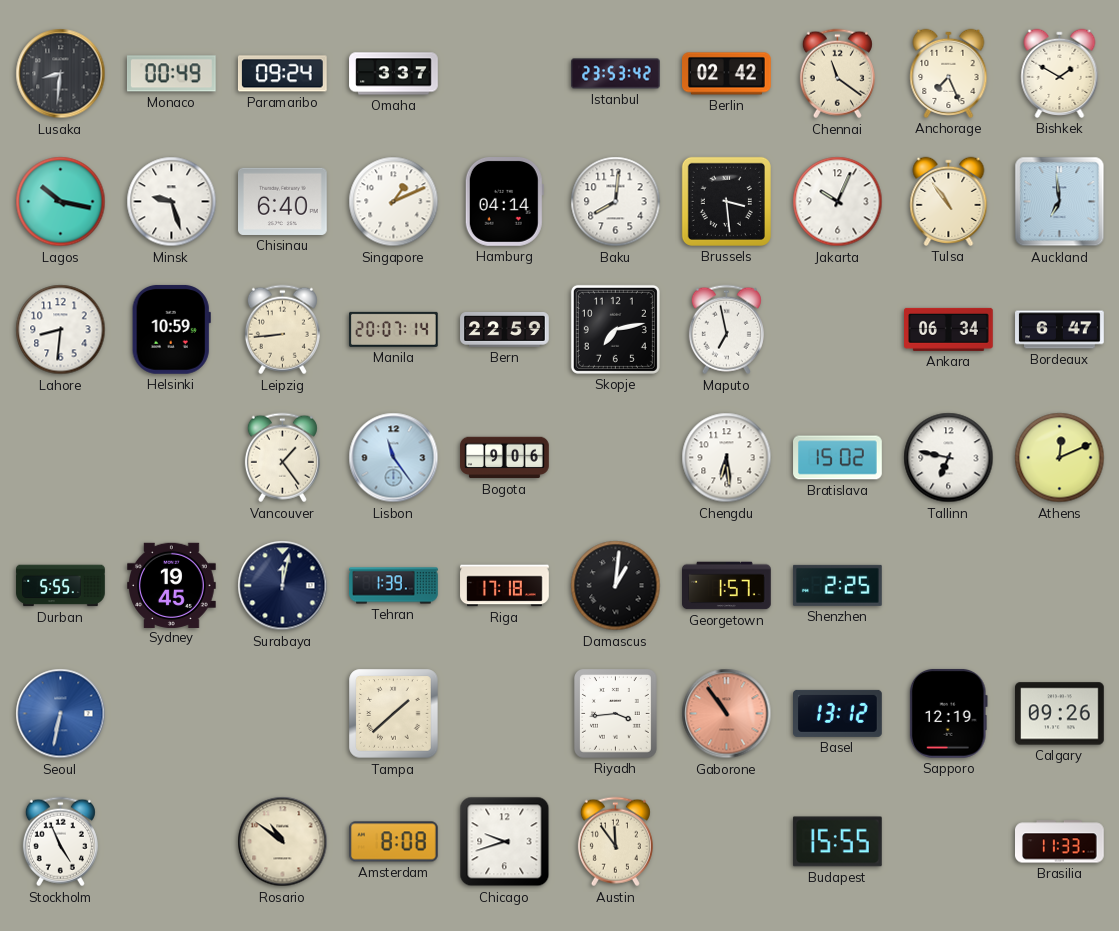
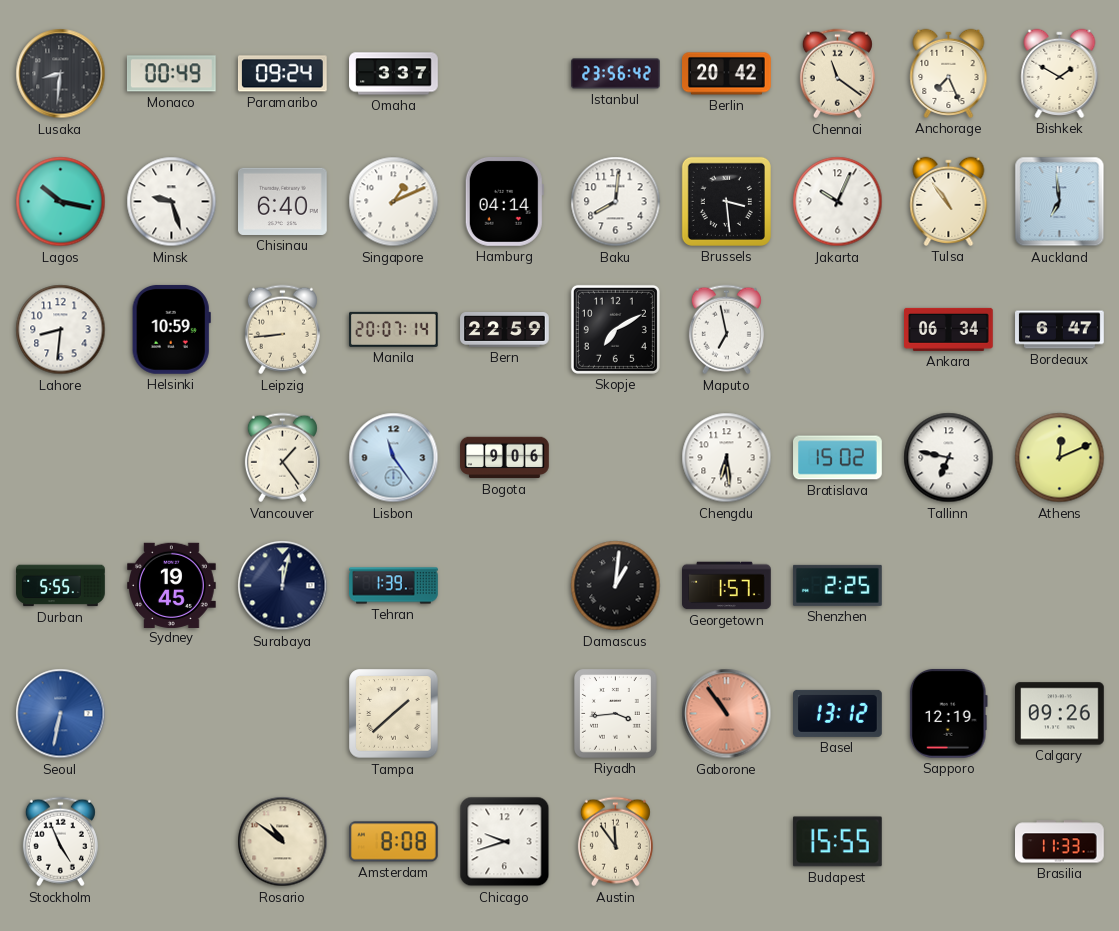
Istanbul: 23:53 -> 23:56 (616, 74)
Berlin: 02:42 -> 20:42 (727, 74)
Skopje: 7:13 -> 7:10 (615, 329)
Riga: 17:18 -> none (505, 586)
